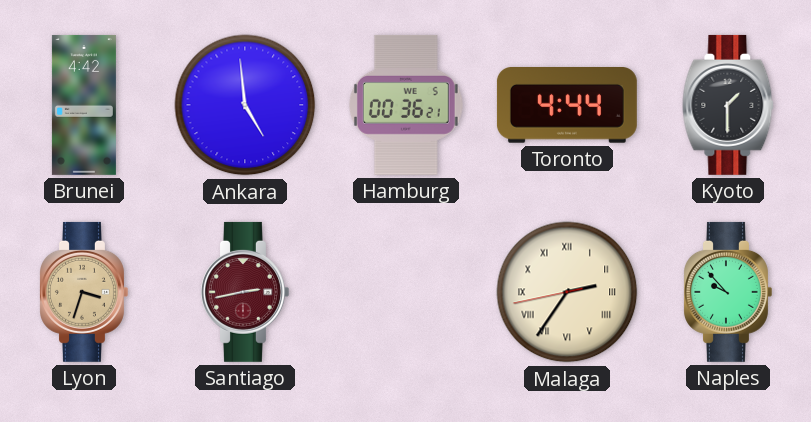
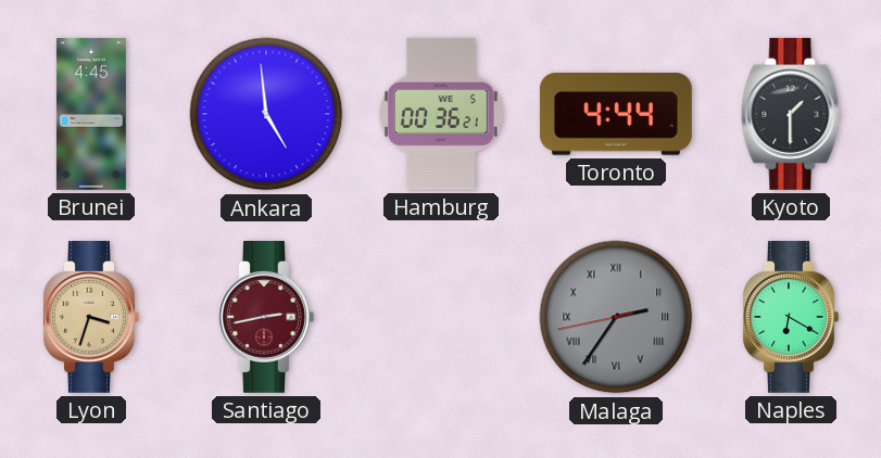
Brunei: 4:42 -> 4:45 (91, 114)
Malaga dial: cream -> grey (616, 317)
Naples: 9:53 -> 6:20 (791, 317)
